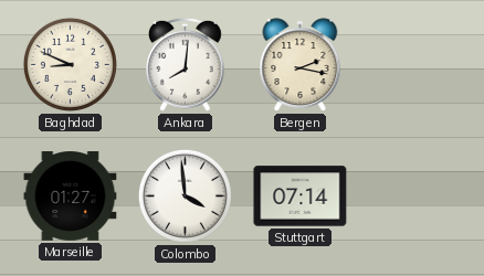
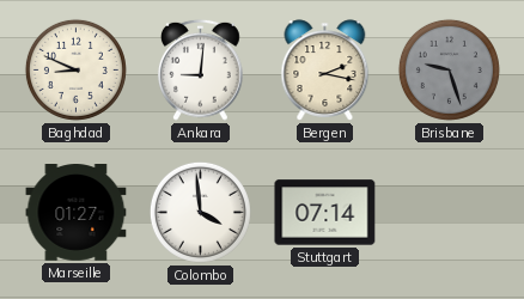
Ankara: 8:01 -> 9:01 (200, 69)
Brisbane: none -> 9:27 (449, 69)
